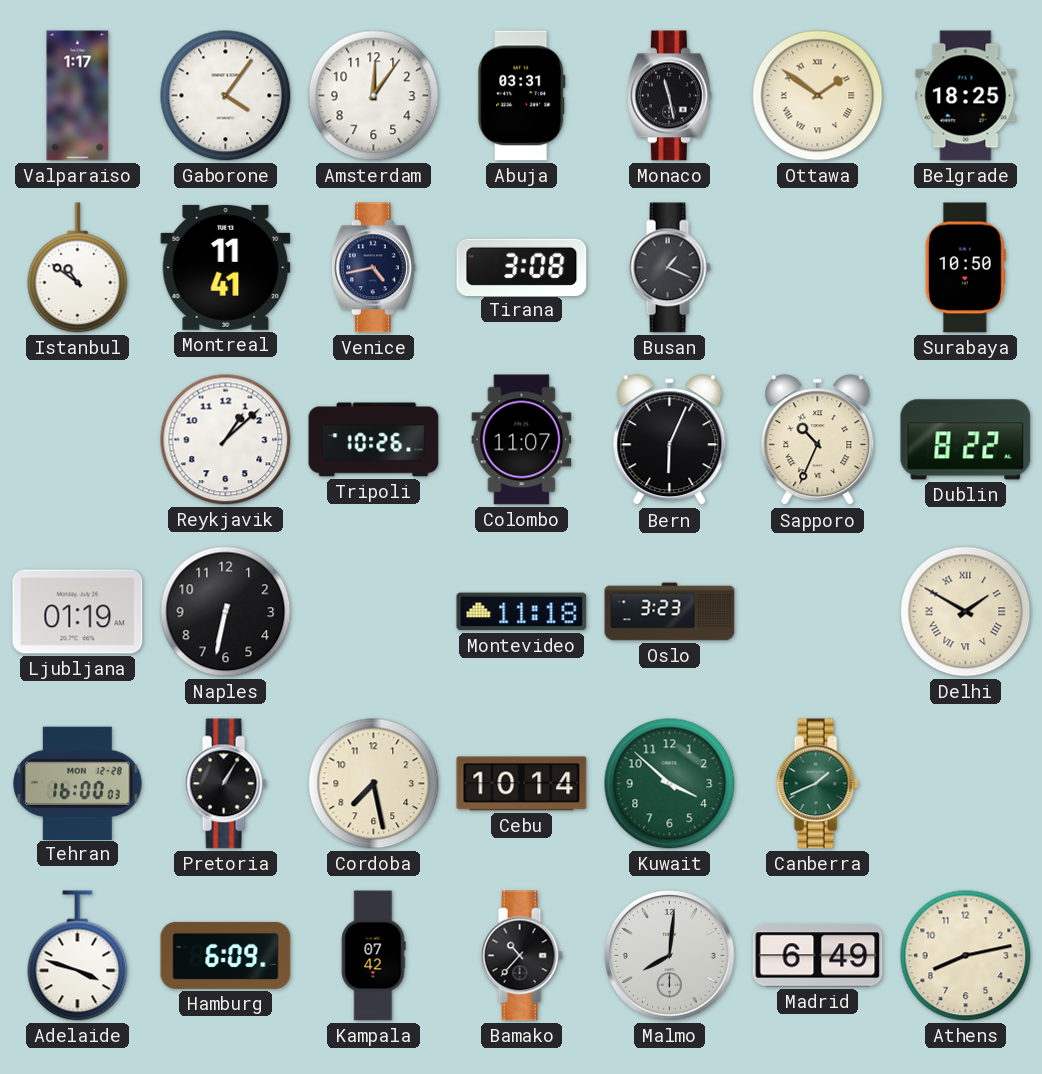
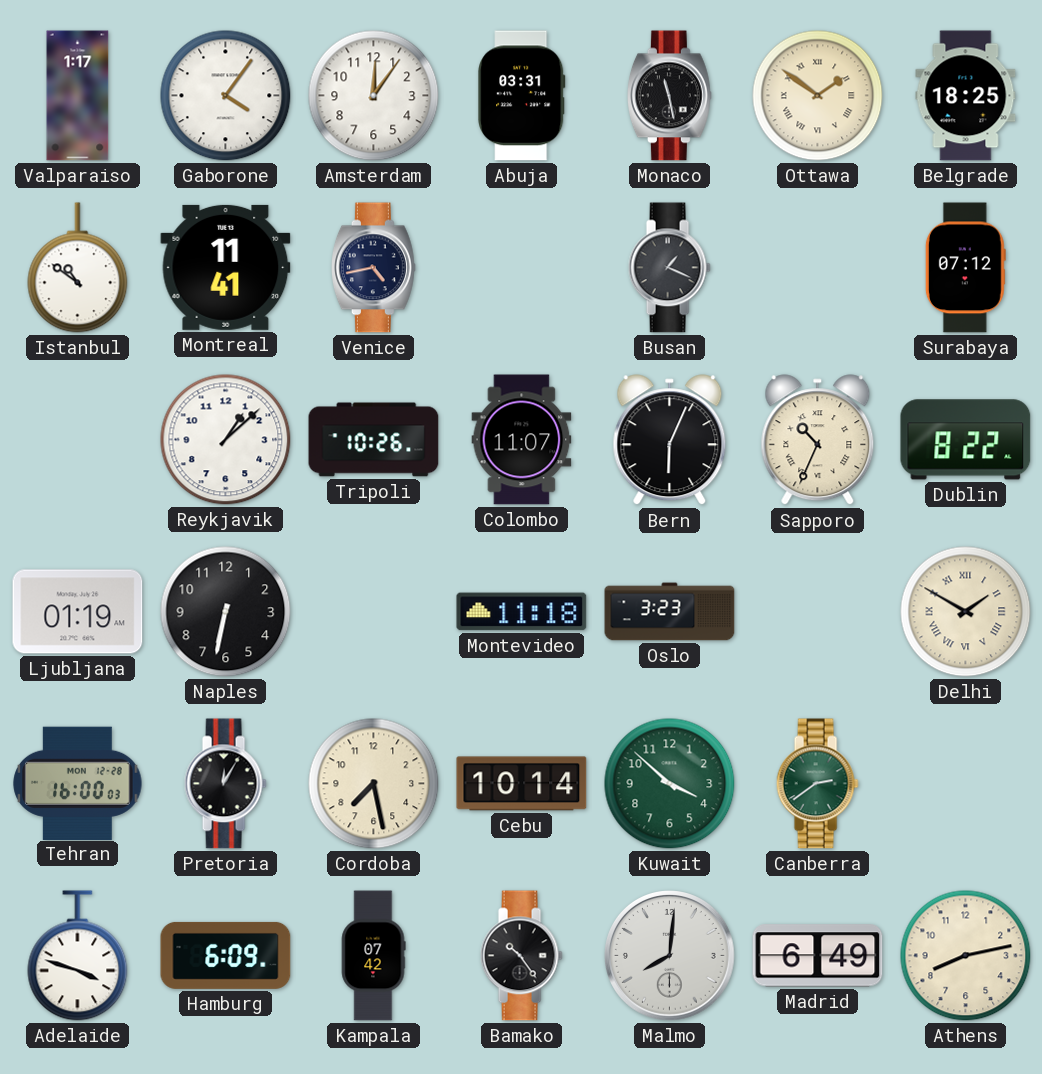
Tirana: 3:08 -> none (522, 267)
Surabaya: 10:50 -> 07:12 (965, 268)
Pretoria: 1:05 -> 12:05 (225, 784)
Canberra: 1:41 -> 2:39 (817, 784)
Bamako: 10:37 -> 10:24 (521, 956)
